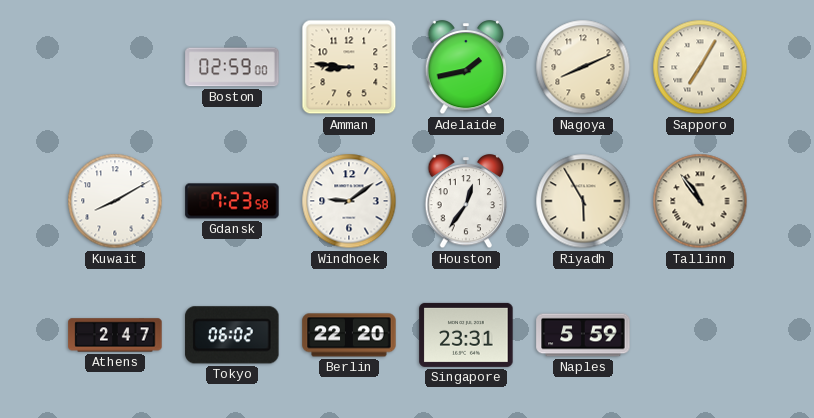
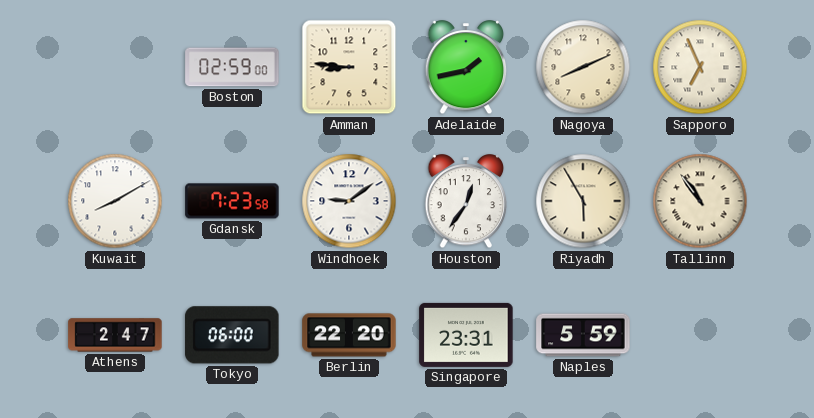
Sapporo: 7:05 -> 6:56 (700, 67)
Tokyo: 06:02 -> 06:00 (232, 335)
